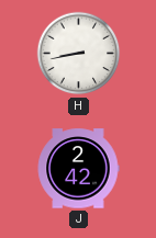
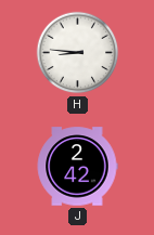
H: 8:43 -> 8:46 (78, 53)
